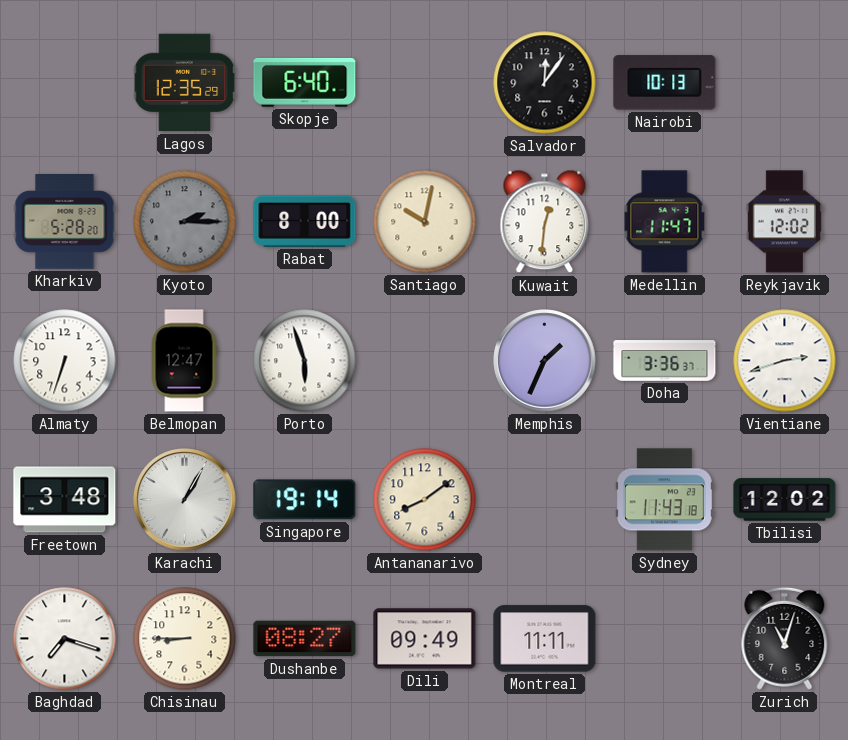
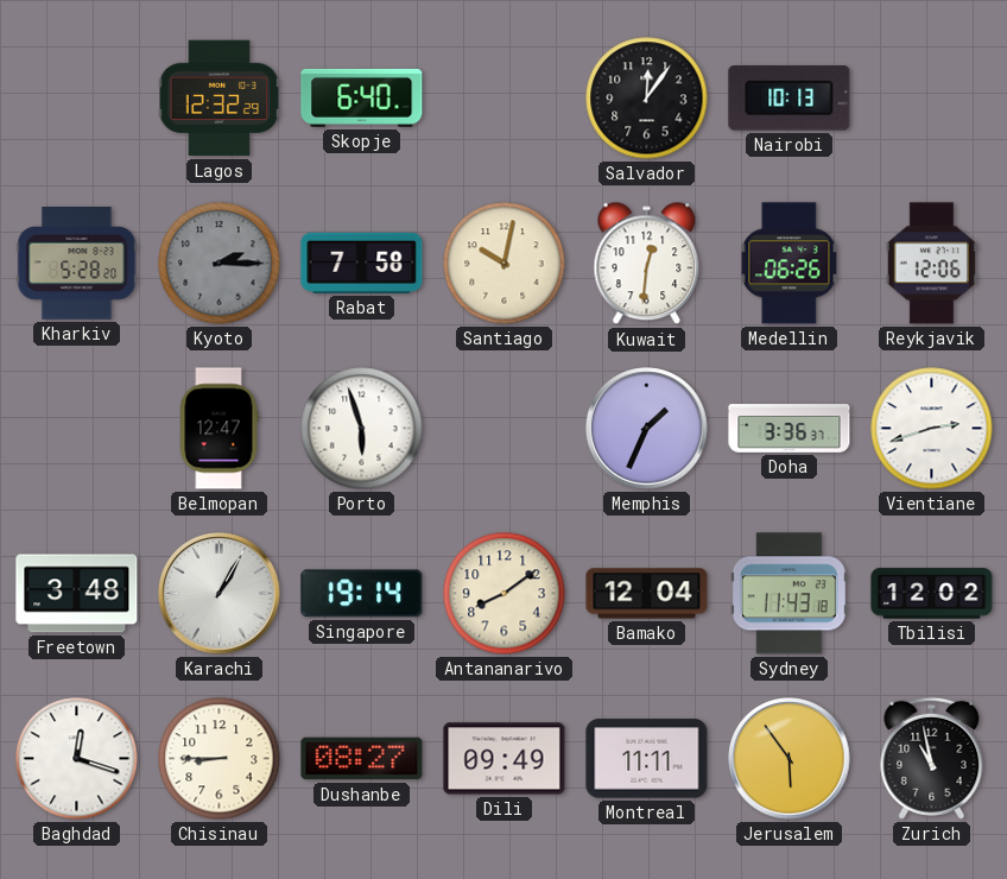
Lagos: 12:35 -> 12:32 (220, 99)
Rabat: 8:00 -> 7:58 (362, 263)
Medellin: 11:47 -> 06:26 (790, 264)
Reykjavik: 12:02 -> 12:06 (931, 264)
Almaty: 6:33 -> none (65, 361)
Bamako: none -> 12:04 (647, 594)
Baghdad: 7:18 -> 12:18 (77, 759)
Jerusalem: none -> 5:54 (790, 759)
Zurich: 11:03 -> 10:58 (932, 758)
